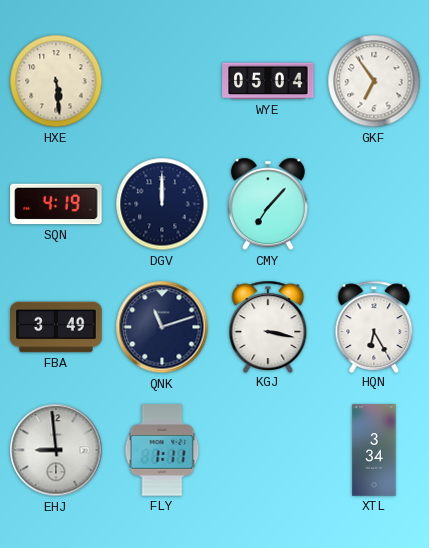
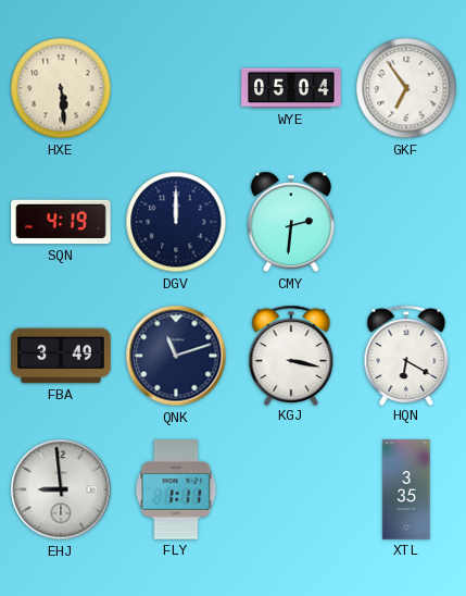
CMY: 7:07 -> 2:31 (291, 222)
HQN: 6:25 -> 6:20 (406, 355)
XTL: 3:34 -> 3:35 (406, 489)
